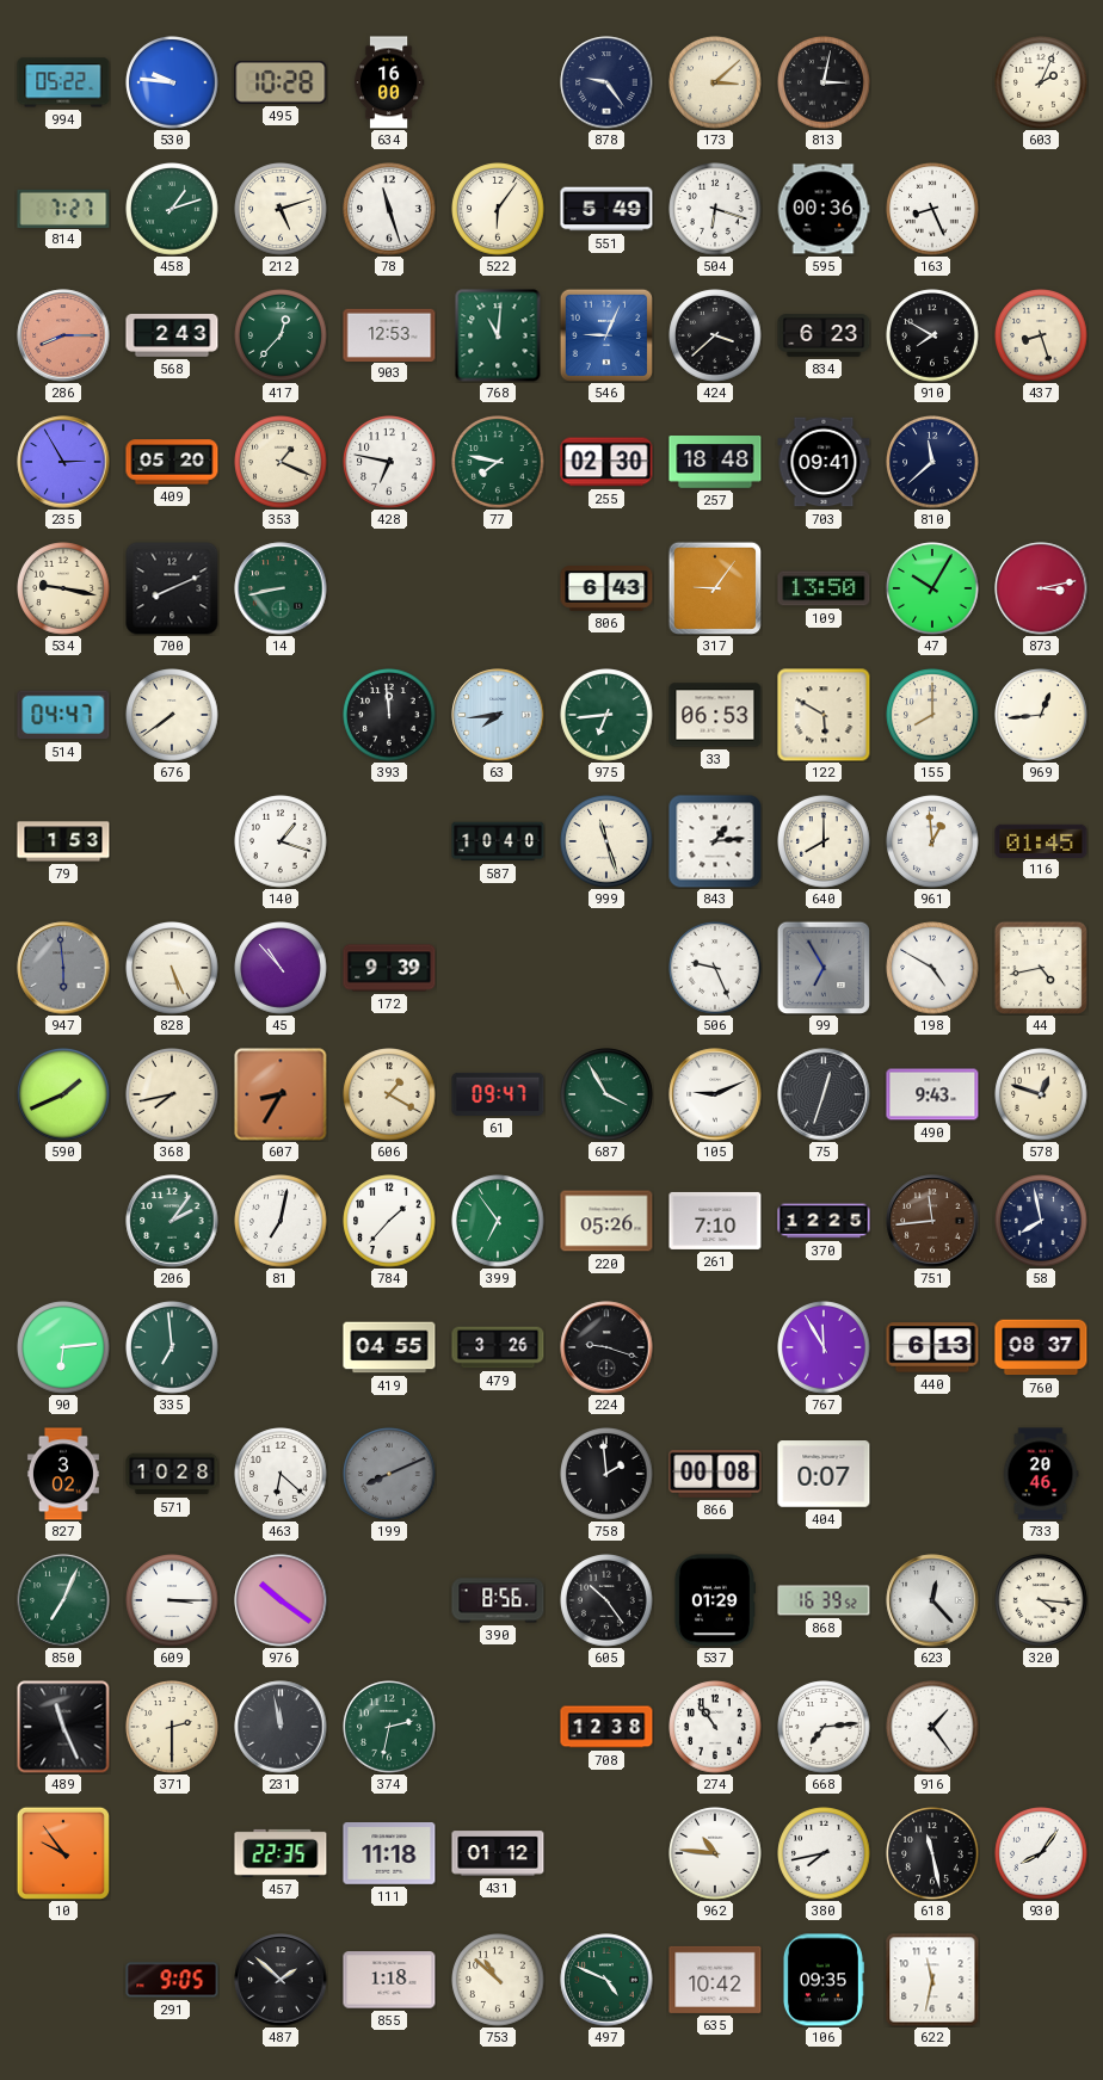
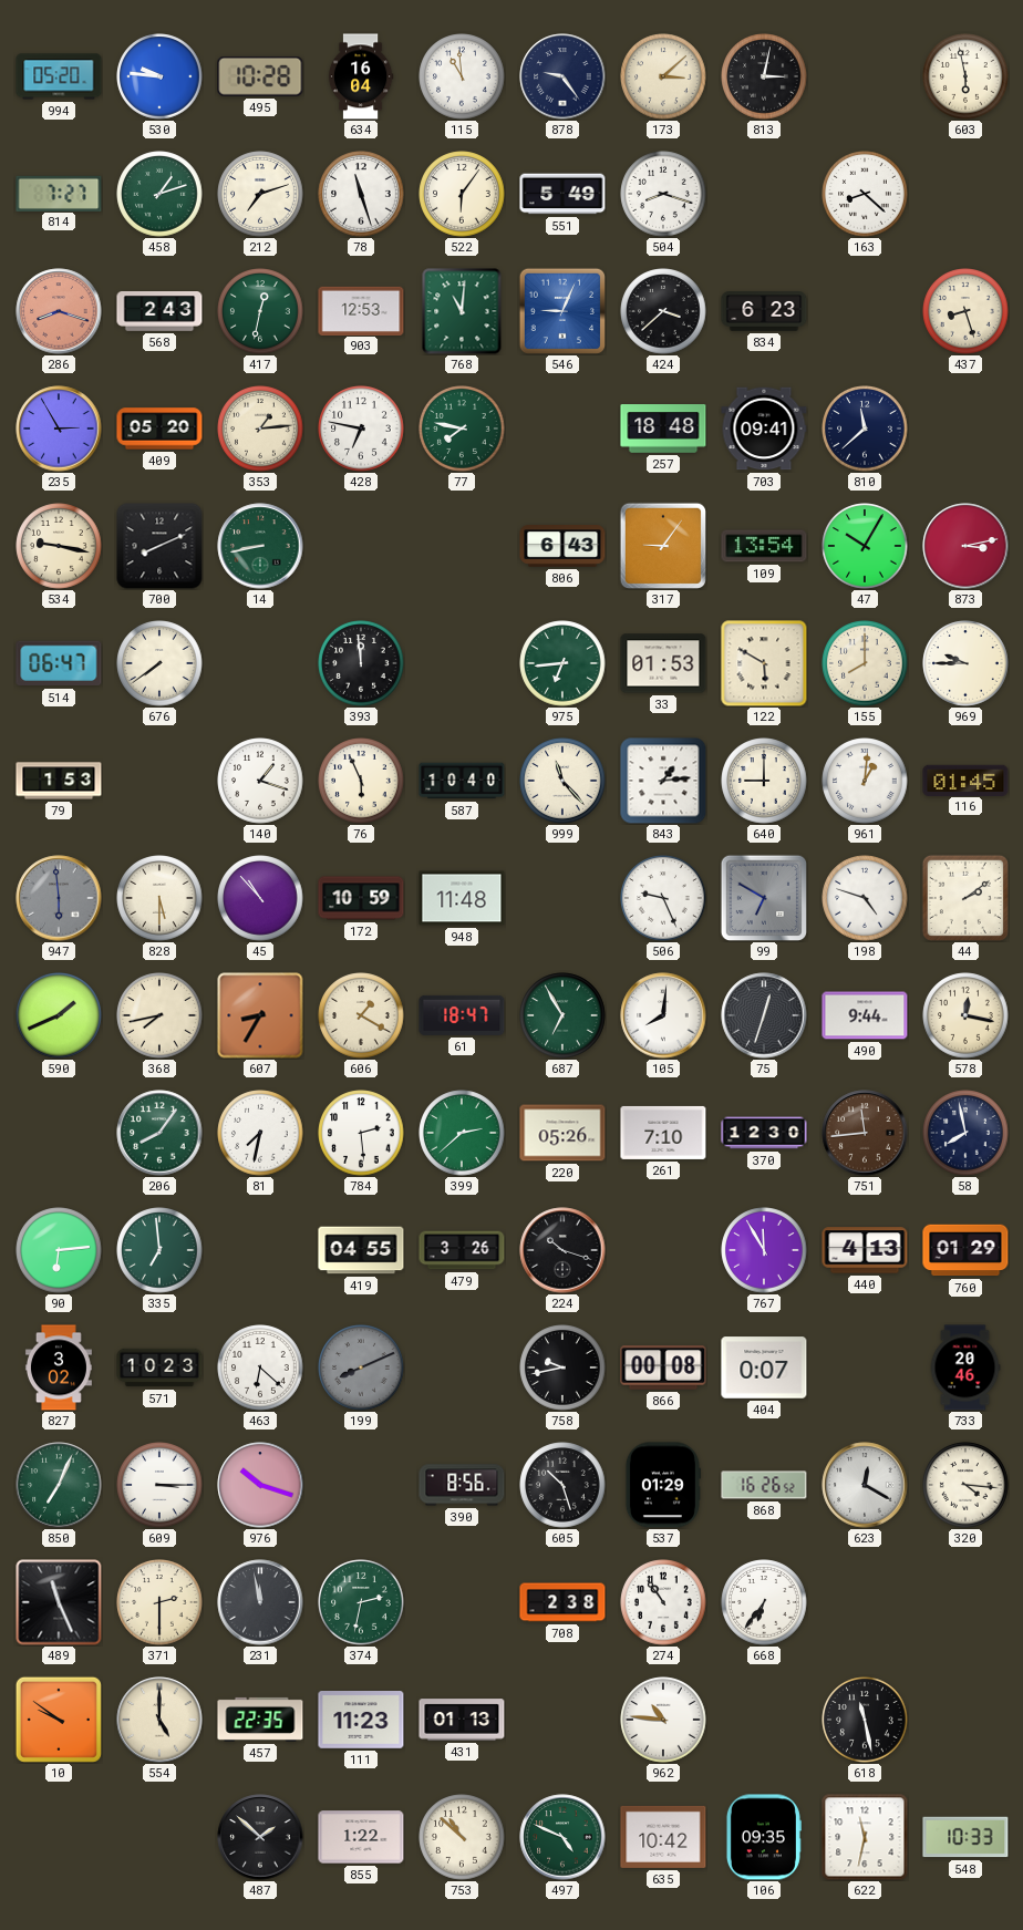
994: 05:22 -> 05:20 (59, 76)
634: 16:00 -> 16:04 (361, 76)
115: none -> 10:59 (462, 76)
603: 2:04 -> 5:58 (965, 76)
212: 5:12 -> 7:12 (260, 194)
504: 6:18 -> 8:18 (663, 194)
595: 00:36 -> none (824, 209)
163: 8:26 -> 8:22 (865, 194)
286: 8:15 -> 8:18 (59, 311)
417: 12:37 -> 12:32 (260, 311)
910: 7:50 -> none (932, 335)
353: 1:19 -> 1:14 (260, 429)
255: 02:30 -> none (606, 462)
109: 13:50 -> 13:54 (764, 546)
514: 04:47 -> 06:47 (59, 663)
63: 7:44 -> none (498, 715)
33: 06:53 -> 01:53 (663, 663)
969: 12:44 -> 9:45 (965, 663)
76: none -> 5:56 (361, 781)
999: 11:27 -> 11:23 (562, 781)
640: 8:00 -> 9:00 (764, 781)
961: 12:59 -> 1:01 (865, 781)
828: 5:26 -> 5:30 (159, 898)
172: 9:39 -> 10:59 (361, 898)
948: none -> 11:48 (462, 898)
99: 6:55 -> 6:50 (763, 897)
198: 4:50 -> 4:48 (865, 898)
44: 4:43 -> 2:09 (965, 898)
61: 09:47 -> 18:47 (462, 1015)
687: 3:55 -> 6:55 (562, 1015)
105: 9:11 -> 8:01 (663, 1015)
490: 9:43 -> 9:44 (865, 1015)
578: 12:48 -> 12:17 (965, 1015)
206: 2:06 -> 8:06 (159, 1133)
81: 7:02 -> 7:32 (260, 1133)
784: 1:37 -> 2:29 (361, 1133)
399: 6:54 -> 2:38 (462, 1133)
370: 12:25 -> 12:30 (764, 1133)
224: 9:18 -> 10:18 (562, 1250)
440: 6:13 -> 4:13 (865, 1250)
760: 08:37 -> 01:29 (965, 1250)
571: 10:28 -> 10:23 (159, 1367)
758: 1:59 -> 9:43 (562, 1367)
976: 10:21 -> 10:18 (260, 1485)
605: 10:24 -> 10:27 (562, 1485)
868: 16:39 -> 16:26 (764, 1485)
623: 12:23 -> 12:20 (865, 1485)
708: 12:38 -> 2:38 (562, 1602)
668: 7:14 -> 6:36 (764, 1602)
916: 1:24 -> none (932, 1727)
10: 9:54 -> 9:51 (59, 1720)
554: none -> 5:00 (159, 1720)
111: 11:18 -> 11:23 (361, 1721)
431: 01:12 -> 01:13 (462, 1720)
380: 7:43 -> none (824, 1853)
930: 8:06 -> none (1041, 1853)
291: 9:05 -> none (172, 1980)
855: 1:18 -> 1:22 (361, 1837)
548: none -> 10:33 (965, 1837)
